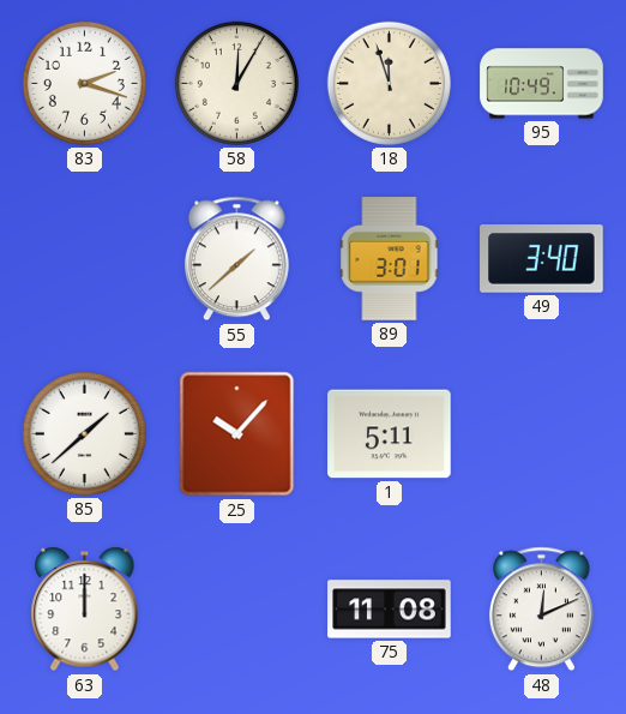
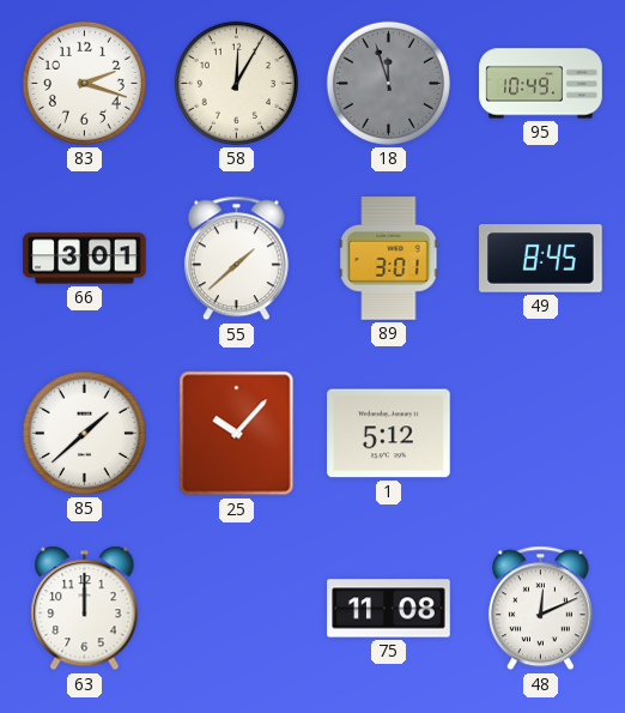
18 dial: cream -> grey (388, 83)
66: none -> 3:01 (85, 259)
49: 3:40 -> 8:45 (541, 259)
1: 5:11 -> 5:12 (389, 434)
